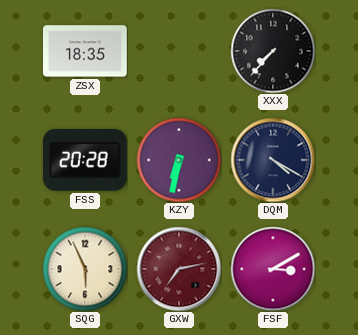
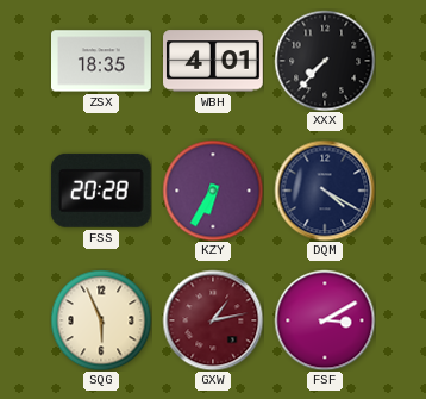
WBH: none -> 4:01 (214, 61)
KZY: 6:32 -> 6:35 (213, 191)
GXW: 7:13 -> 1:13 (213, 320)
